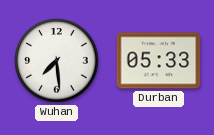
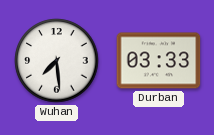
Durban: 05:33 -> 03:33 (159, 61)
